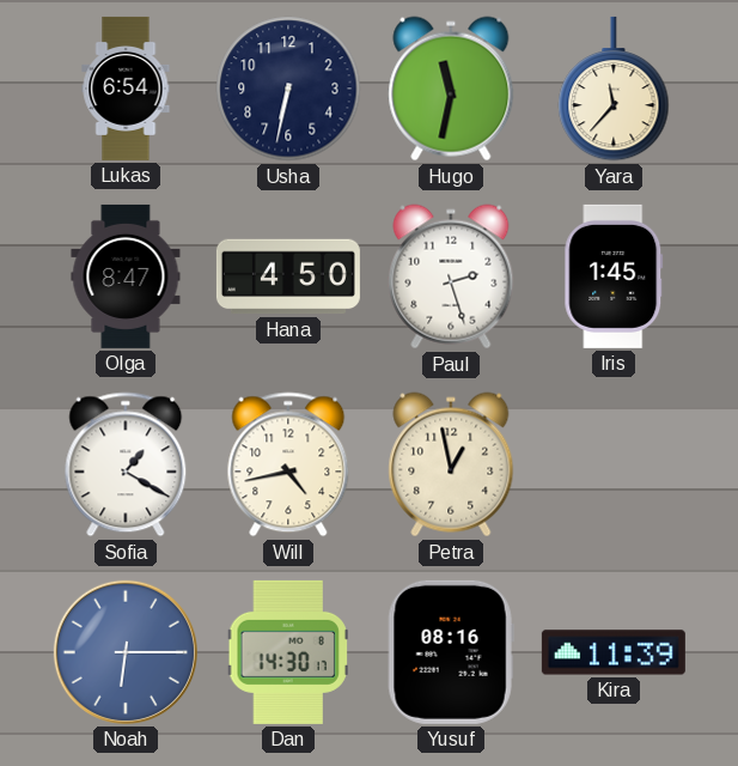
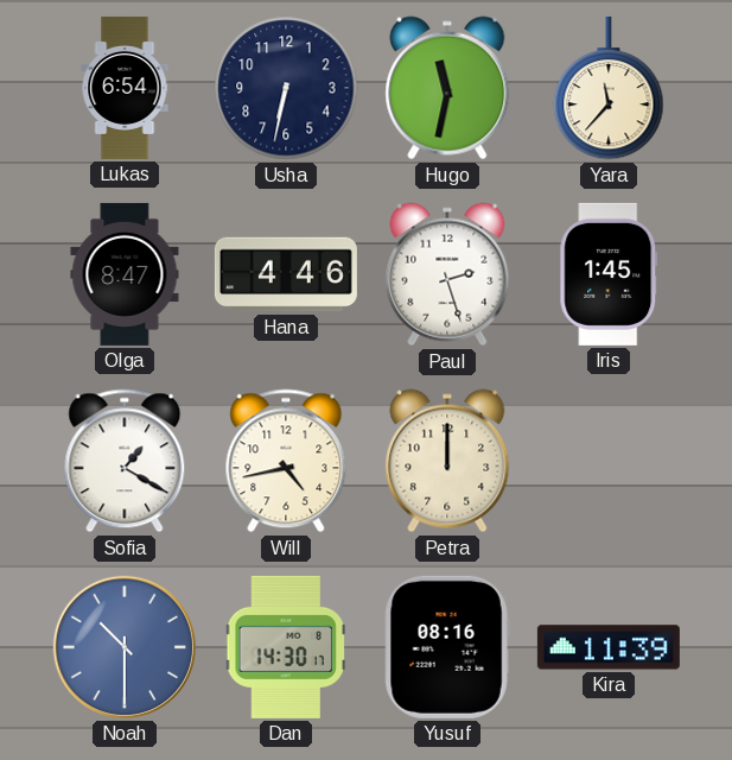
Hana: 4:50 -> 4:46 (286, 274)
Petra: 12:58 -> 12:00 (447, 461)
Noah: 6:15 -> 10:30 (125, 647)
